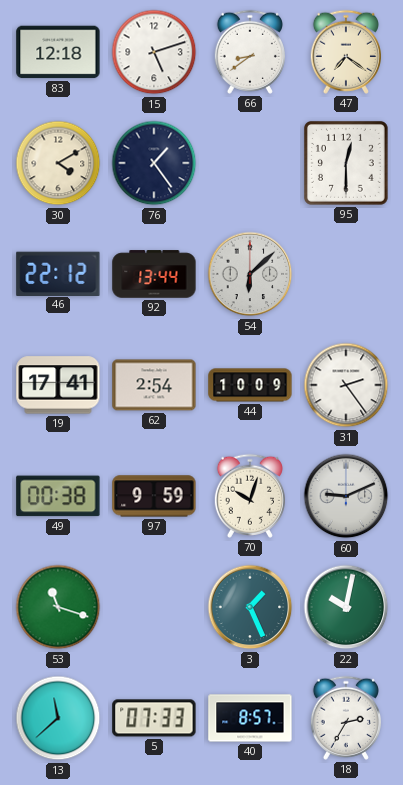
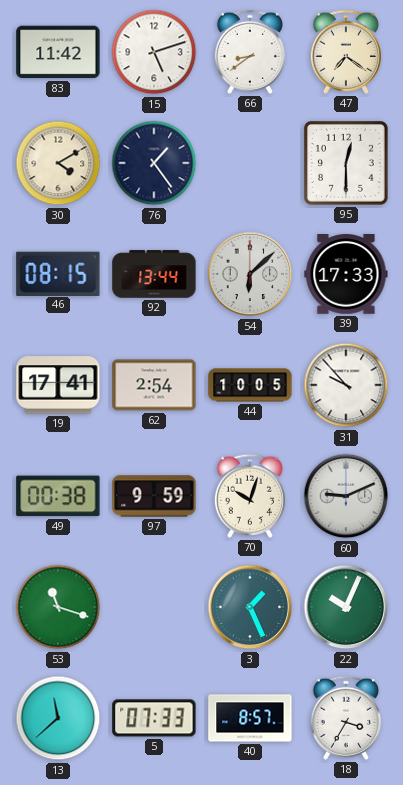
83: 12:18 -> 11:42 (58, 52)
46: 22:12 -> 08:15 (58, 273)
39: none -> 17:33 (346, 275)
44: 10:09 -> 10:05 (250, 385)
31: 2:24 -> 9:53 (346, 385)
22: 10:02 -> 10:04 (346, 607)
18: 2:35 -> 3:35 (346, 718)
